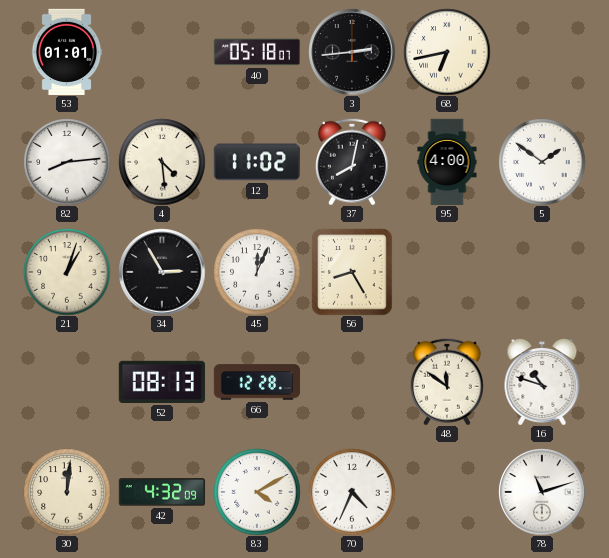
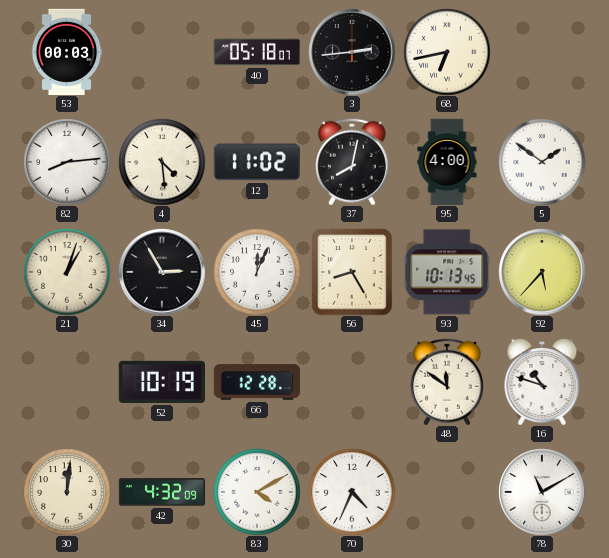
53: 01:01 -> 00:03 (67, 52)
93: none -> 10:13 (447, 272)
92: none -> 5:37 (542, 272)
52: 08:13 -> 10:19 (161, 382)
78: 11:12 -> 11:10 (542, 492)
